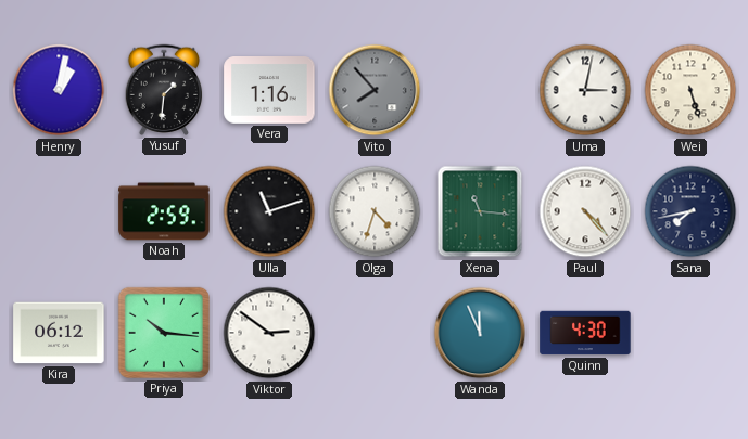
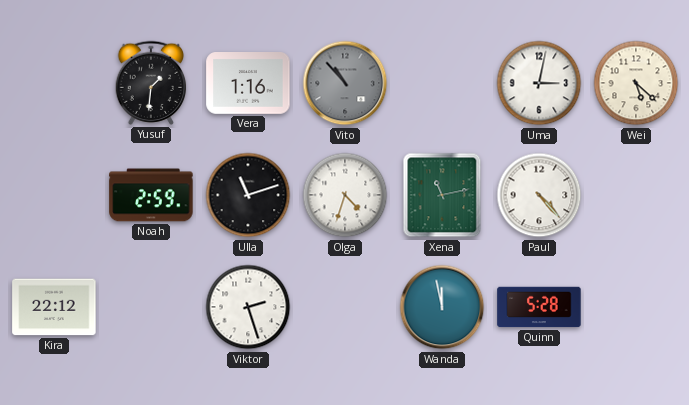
Henry: 1:02 -> none (59, 90)
Vito: 7:53 -> 10:53 (345, 83)
Wei: 5:27 -> 5:22 (636, 83)
Xena: 11:16 -> 11:13 (442, 195)
Sana: 7:43 -> none (690, 211)
Kira: 06:12 -> 22:12 (54, 307)
Priya: 10:16 -> none (164, 333)
Viktor: 2:51 -> 2:27 (248, 307)
Wanda: 11:56 -> 11:58 (442, 307)
Quinn: 4:30 -> 5:28 (539, 307)
